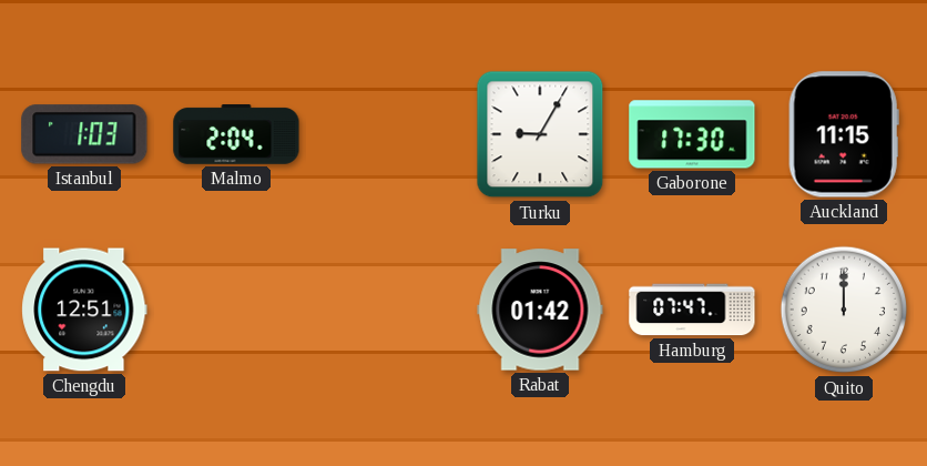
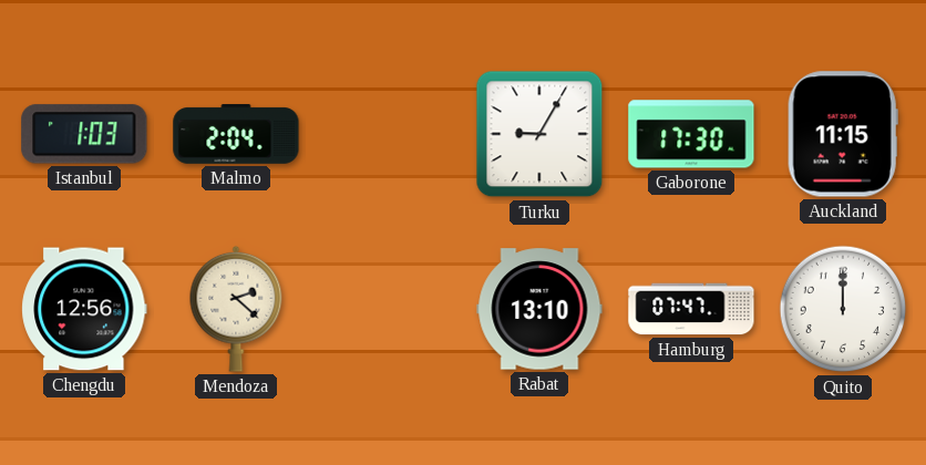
Chengdu: 12:51 -> 12:56 (84, 309)
Mendoza: none -> 2:22 (236, 309)
Rabat: 01:42 -> 13:10 (539, 309)
